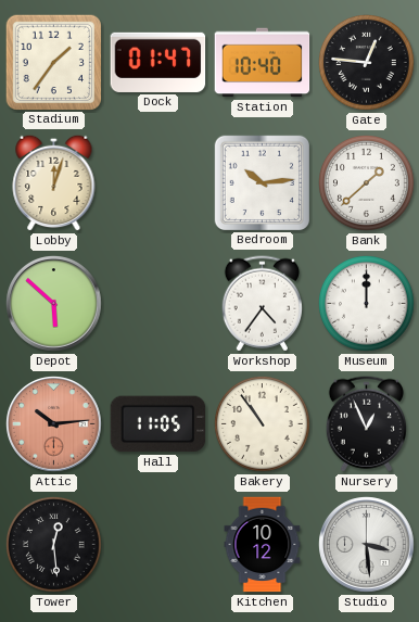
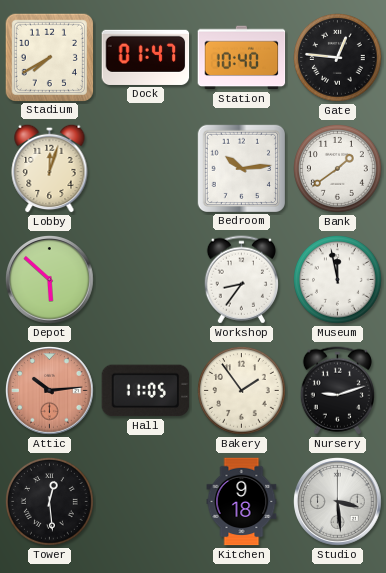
Stadium: 1:36 -> 7:40 (49, 57)
Bank: 1:38 -> 1:39 (338, 169)
Workshop: 4:36 -> 8:36 (241, 280)
Museum: 12:00 -> 11:58 (338, 280)
Bakery: 10:54 -> 1:54 (242, 391)
Nursery: 12:56 -> 9:12 (337, 391)
Kitchen: 10:12 -> 9:18 (242, 502)
